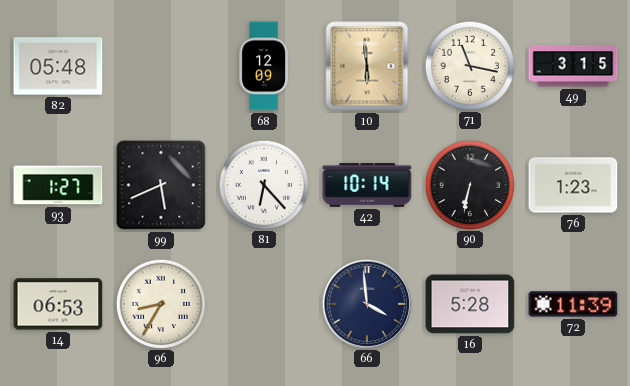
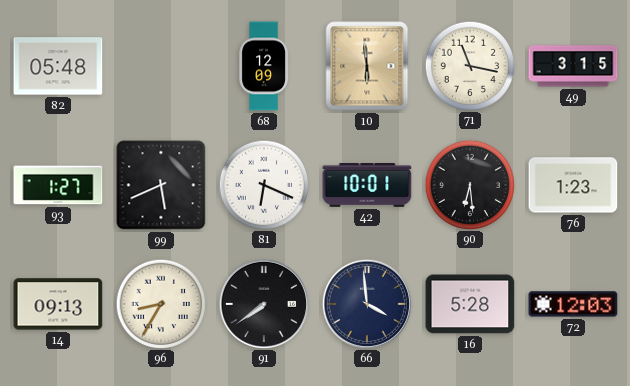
81: 6:23 -> 6:19 (263, 184)
42: 10:14 -> 10:01 (367, 186)
90: 6:32 -> 6:29 (469, 184)
14: 06:53 -> 09:13 (58, 304)
91: none -> 7:39 (263, 303)
72: 11:39 -> 12:03 (573, 304)
